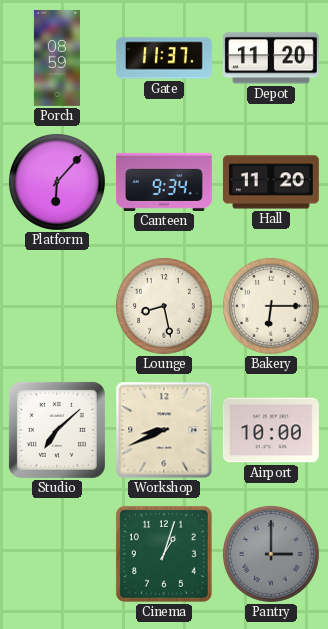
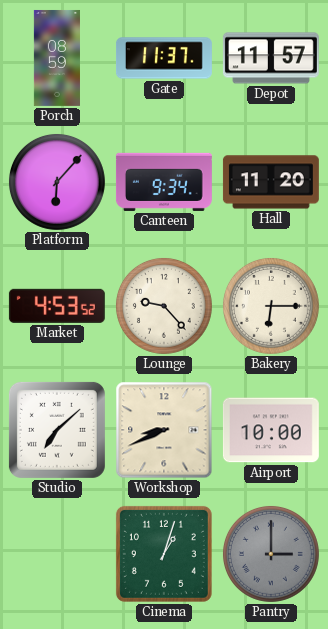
Depot: 11:20 -> 11:57 (271, 58)
Market: none -> 4:53 (57, 306)
Lounge: 8:28 -> 9:23 (164, 306)
